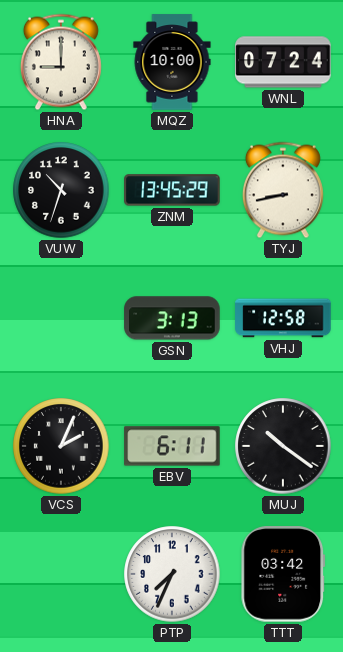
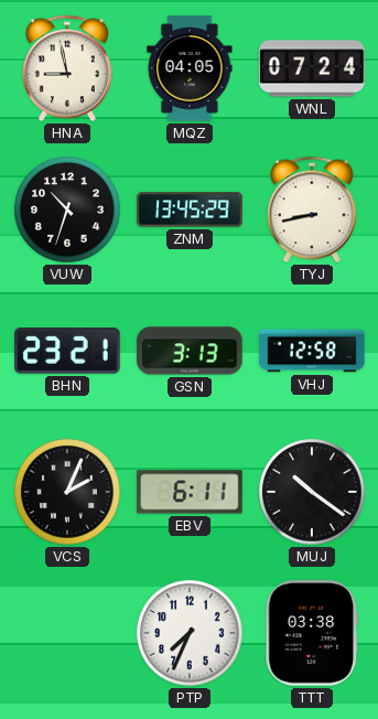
HNA: 9:00 -> 8:58 (67, 68)
MQZ: 10:00 -> 04:05 (190, 68)
BHN: none -> 23:21 (67, 352)
TTT: 03:42 -> 03:38 (312, 633)
